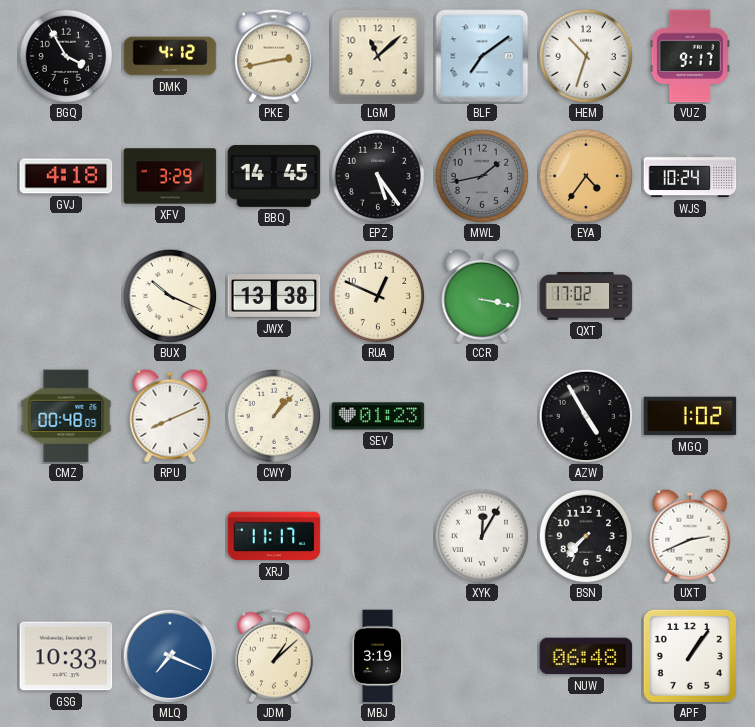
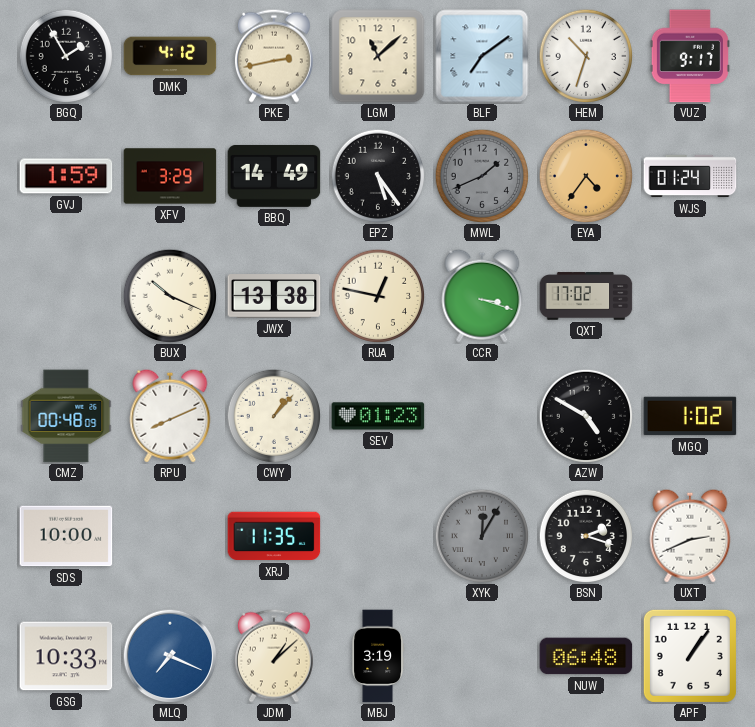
BGQ: 3:55 -> 1:55 (66, 56)
GVJ: 4:18 -> 1:59 (66, 176)
BBQ: 14:45 -> 14:49 (274, 176)
MWL: 1:43 -> 1:41 (482, 176)
WJS: 10:24 -> 01:24 (690, 176)
RUA: 12:49 -> 12:47 (378, 296)
CCR: 3:17 -> 3:18 (482, 296)
AZW: 4:55 -> 4:50 (586, 416)
SDS: none -> 10:00 (66, 536)
XRJ: 11:17 -> 11:35 (274, 536)
XYK dial: white -> grey (482, 536)
BSN: 7:37 -> 2:18 (586, 536)
